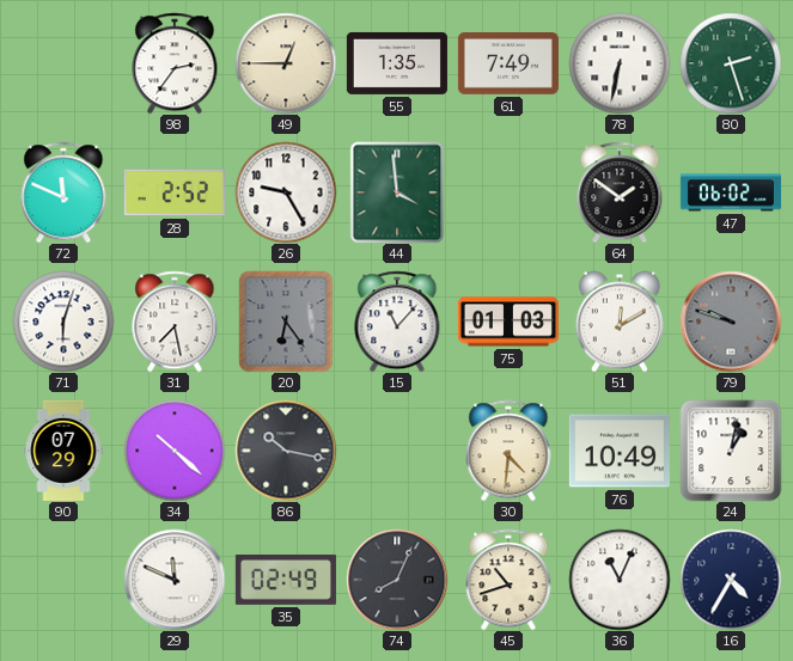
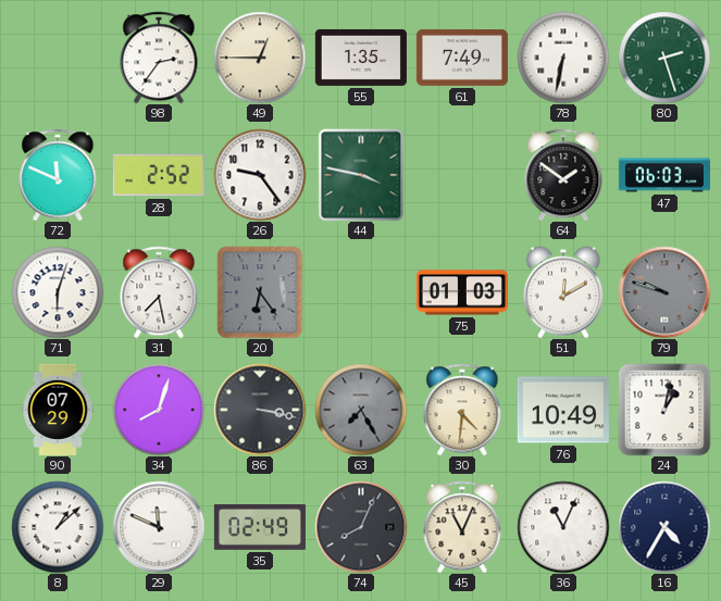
26: 9:25 -> 9:24 (260, 175)
44: 3:59 -> 3:47 (361, 175)
47: 06:02 -> 06:03 (664, 175)
15: 11:07 -> none (397, 322)
34: 10:22 -> 8:03 (159, 410)
86: 10:17 -> 3:17 (260, 410)
63: none -> 7:25 (361, 410)
8: none -> 1:08 (58, 527)
45: 10:42 -> 11:04 (462, 527)
